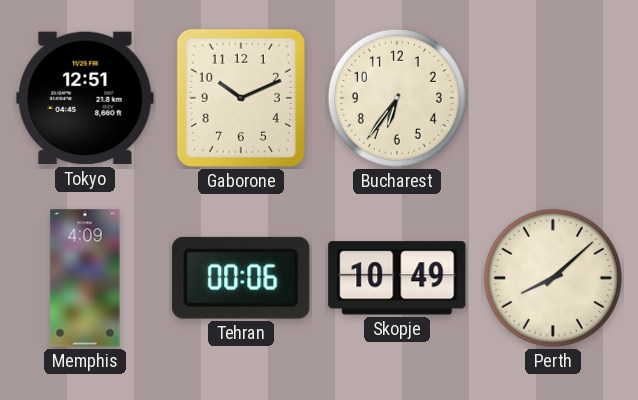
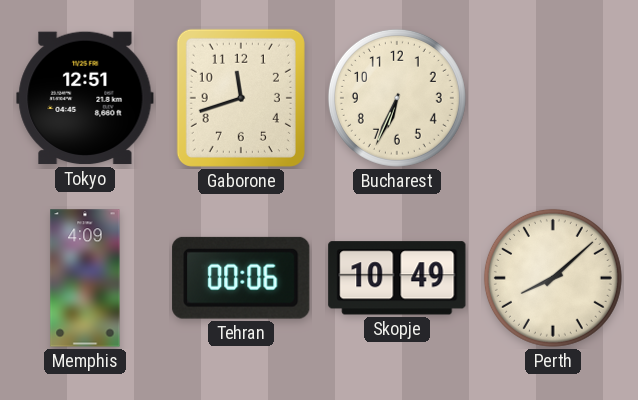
Gaborone: 10:11 -> 11:42 (241, 98)
Bucharest: 6:36 -> 6:34 (397, 98)
